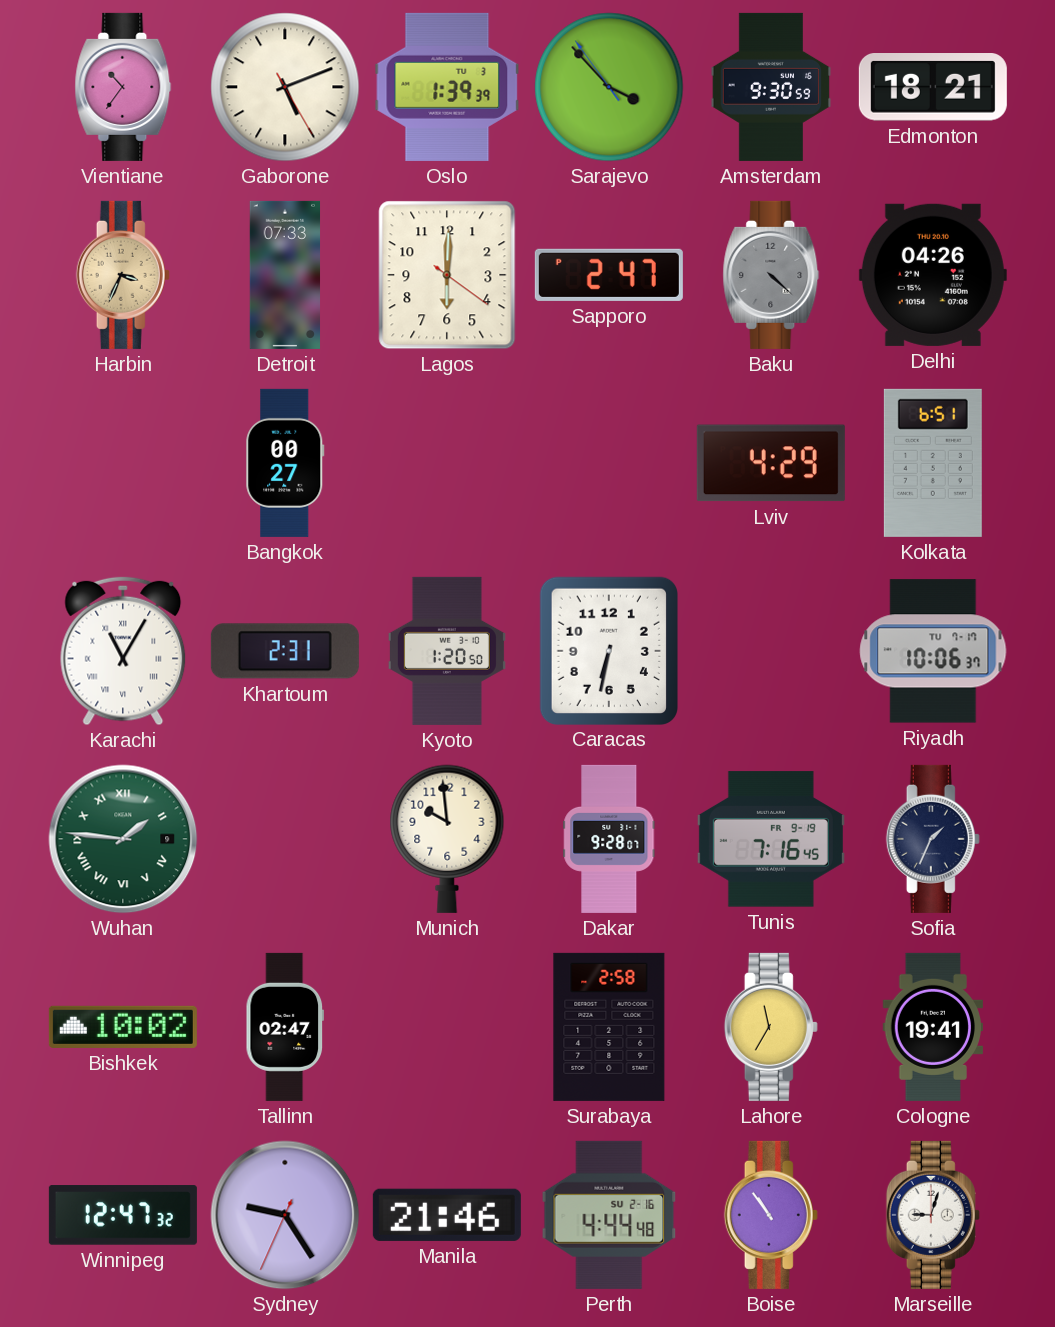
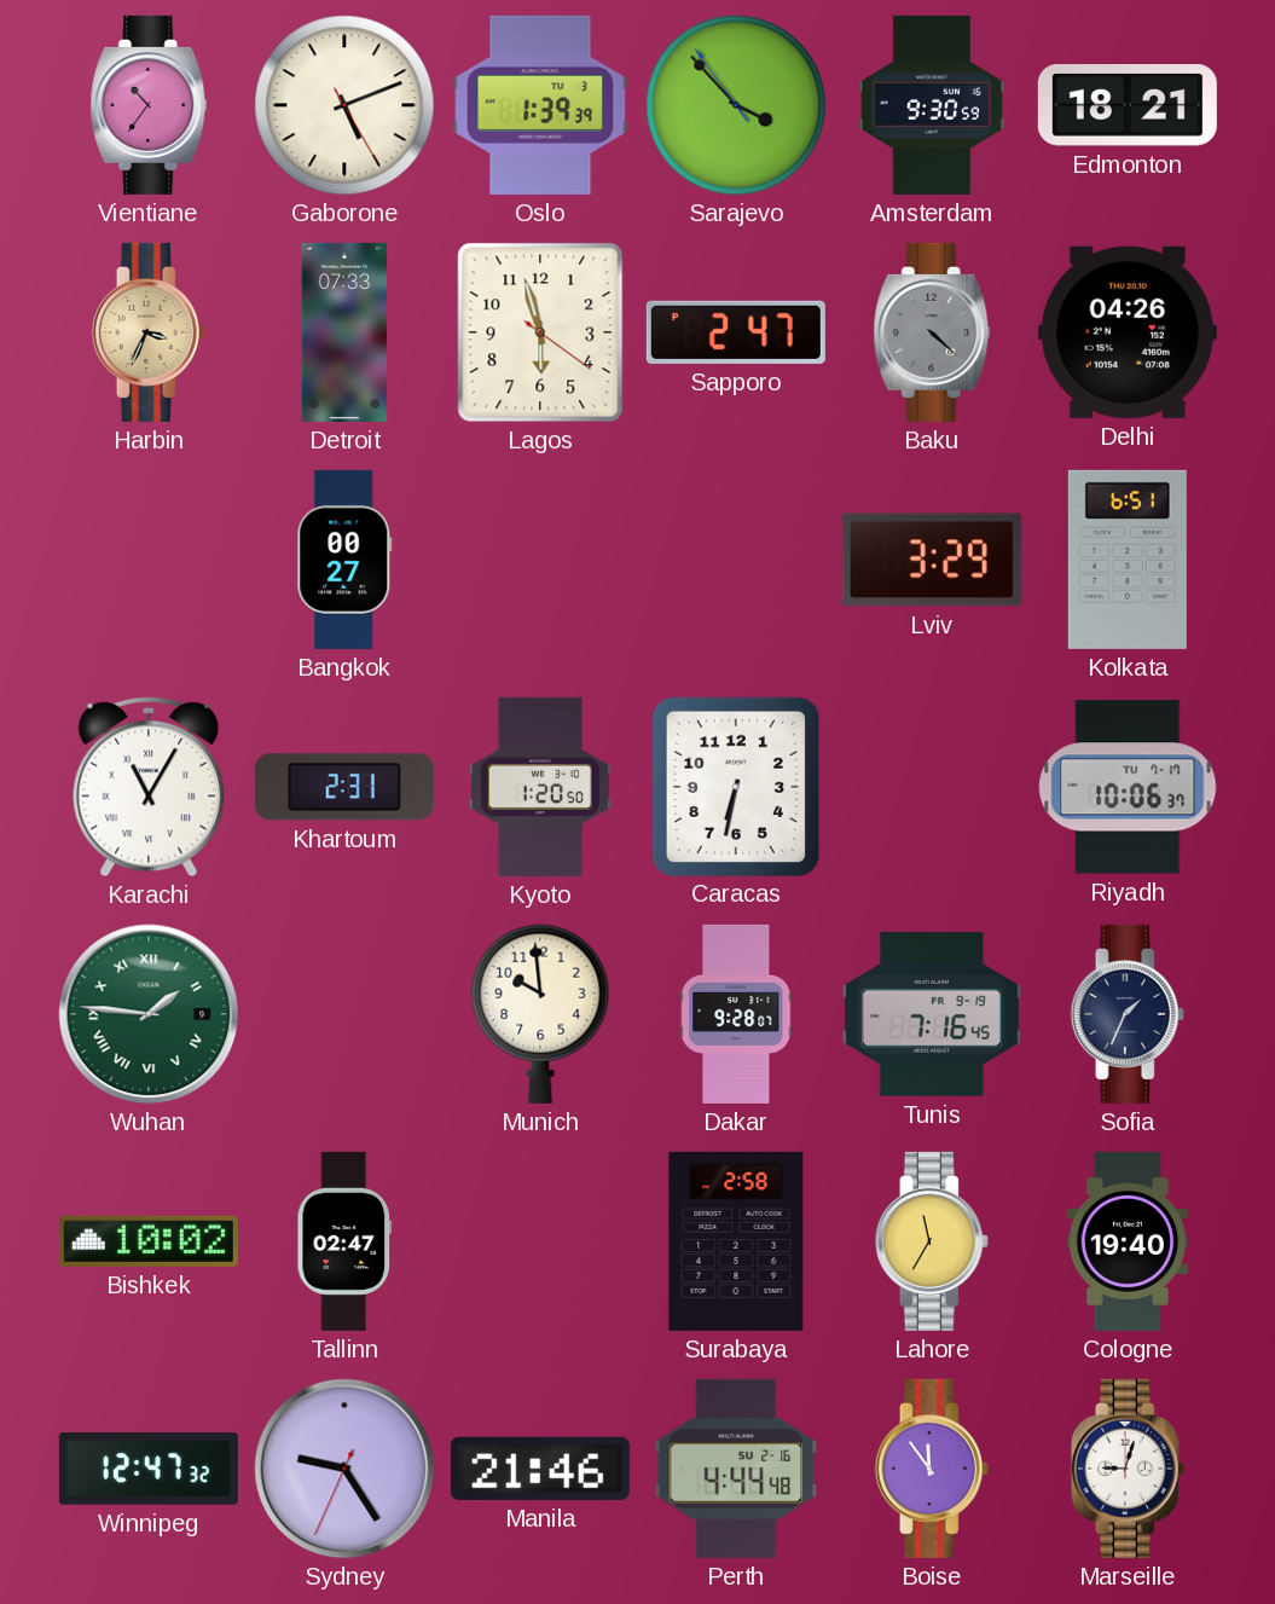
Lagos: 6:00 -> 5:57 (540, 332)
Lviv: 4:29 -> 3:29 (932, 560)
Cologne: 19:41 -> 19:40 (1126, 1241)
Boise: 10:54 -> 11:54 (932, 1469)
